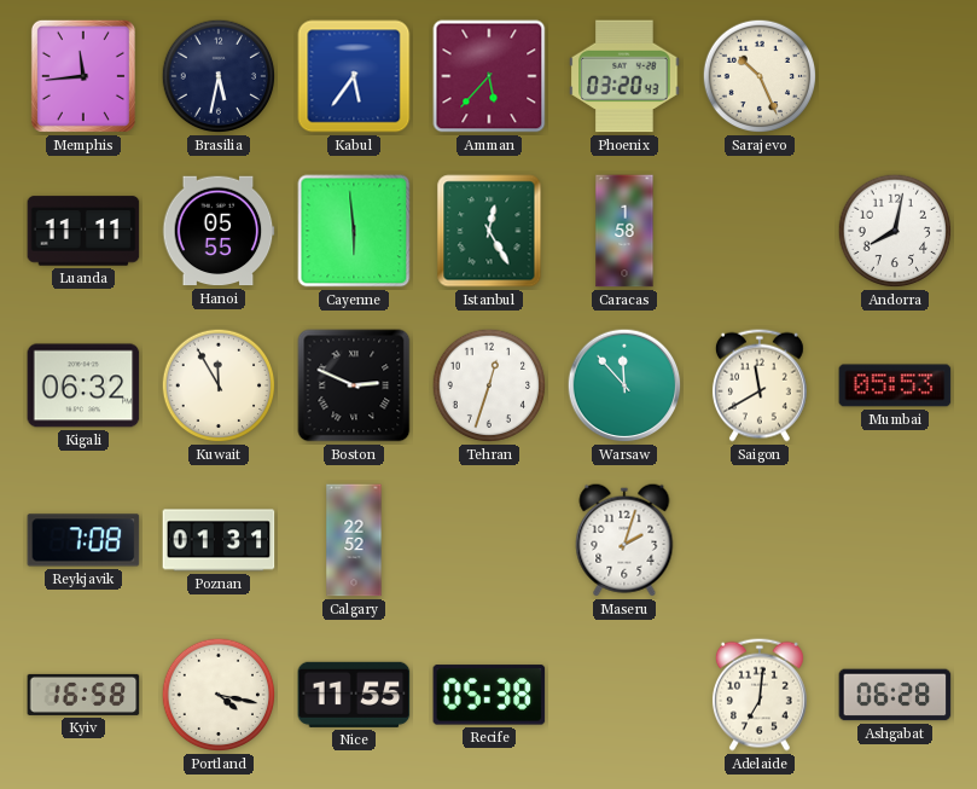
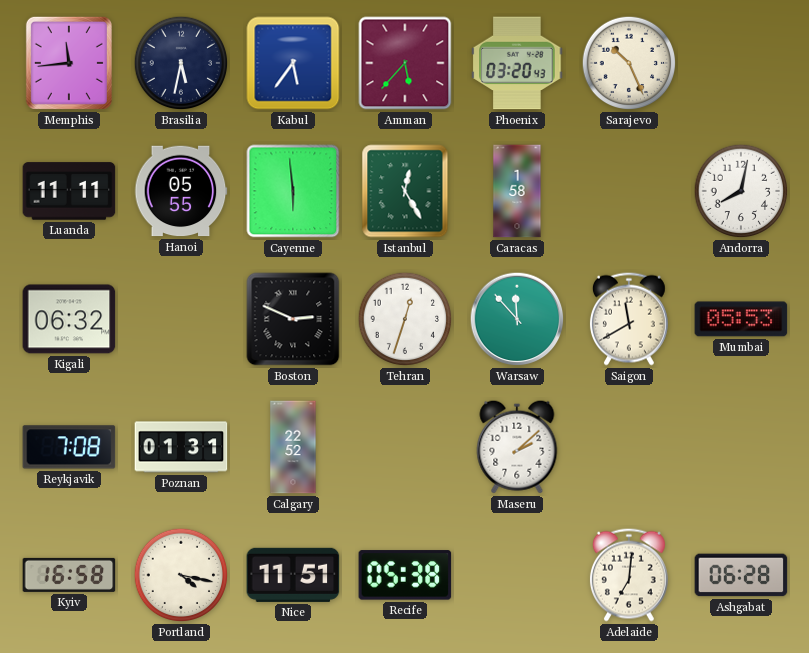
Kuwait: 11:55 -> none (219, 385)
Maseru: 2:03 -> 2:08 (517, 447)
Nice: 11:55 -> 11:51 (293, 575)
